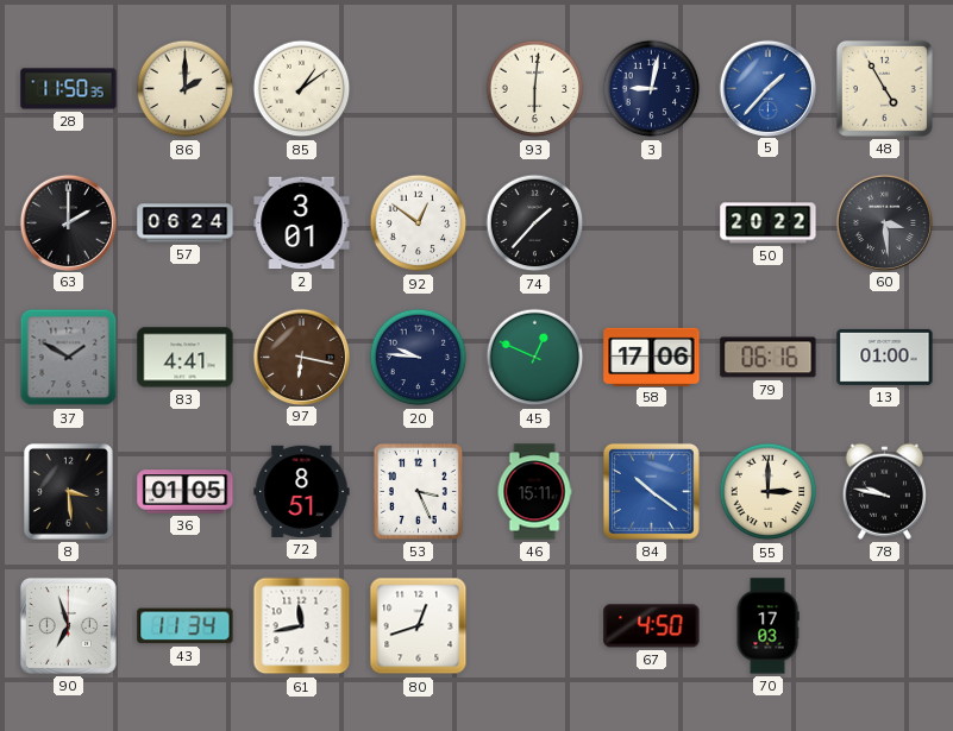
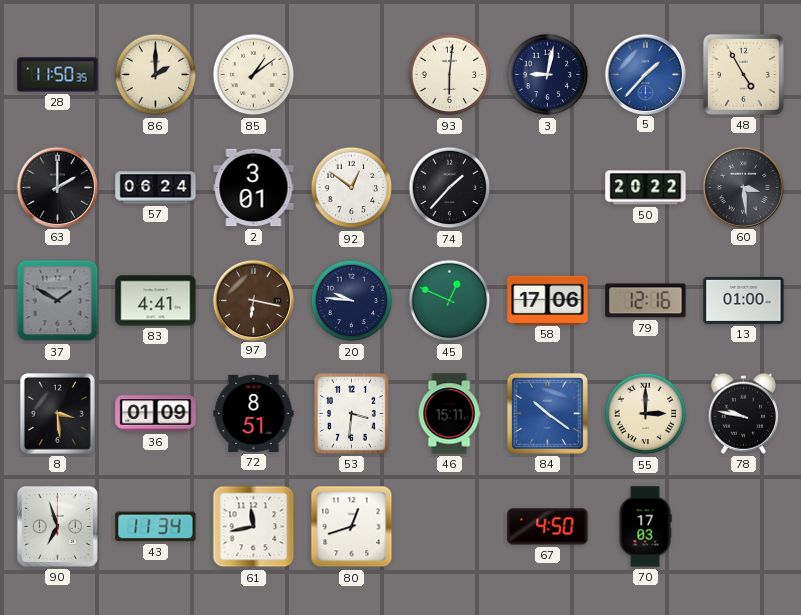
79: 06:16 -> 12:16 (646, 301)
36: 01:05 -> 01:09 (156, 414)
53: 3:26 -> 3:31 (351, 413)
